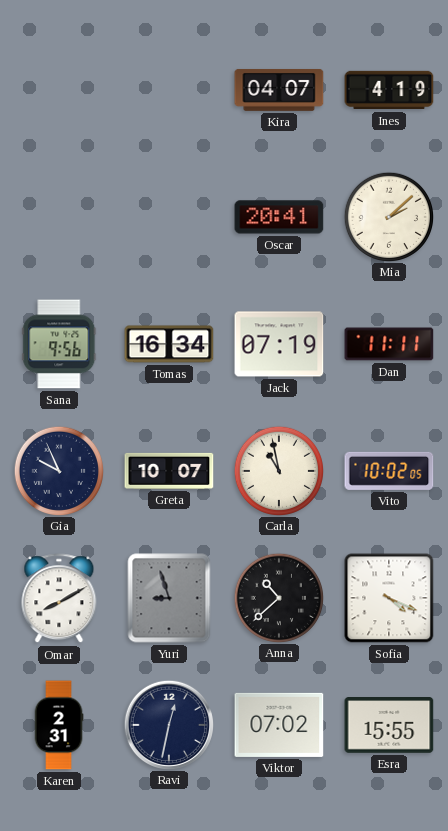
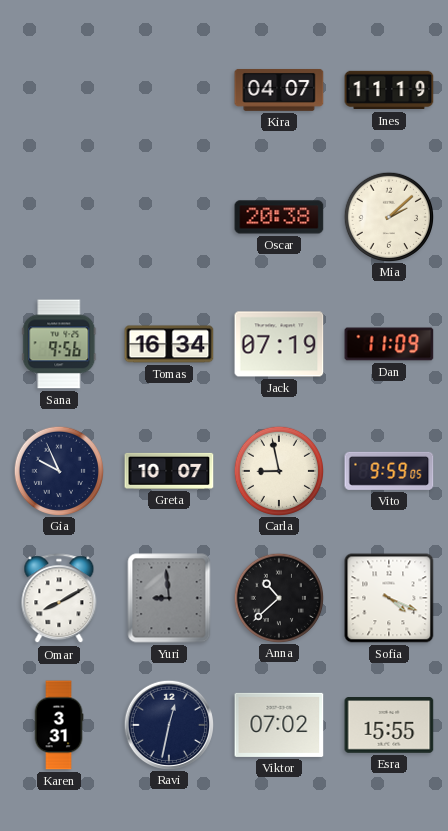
Ines: 4:19 -> 11:19 (389, 90)
Oscar: 20:41 -> 20:38 (279, 217)
Dan: 11:11 -> 11:09 (389, 344)
Carla: 10:58 -> 8:58 (278, 470)
Vito: 10:02 -> 9:59 (389, 471)
Yuri: 8:57 -> 8:59 (169, 598)
Karen: 2:31 -> 3:31 (59, 725)
